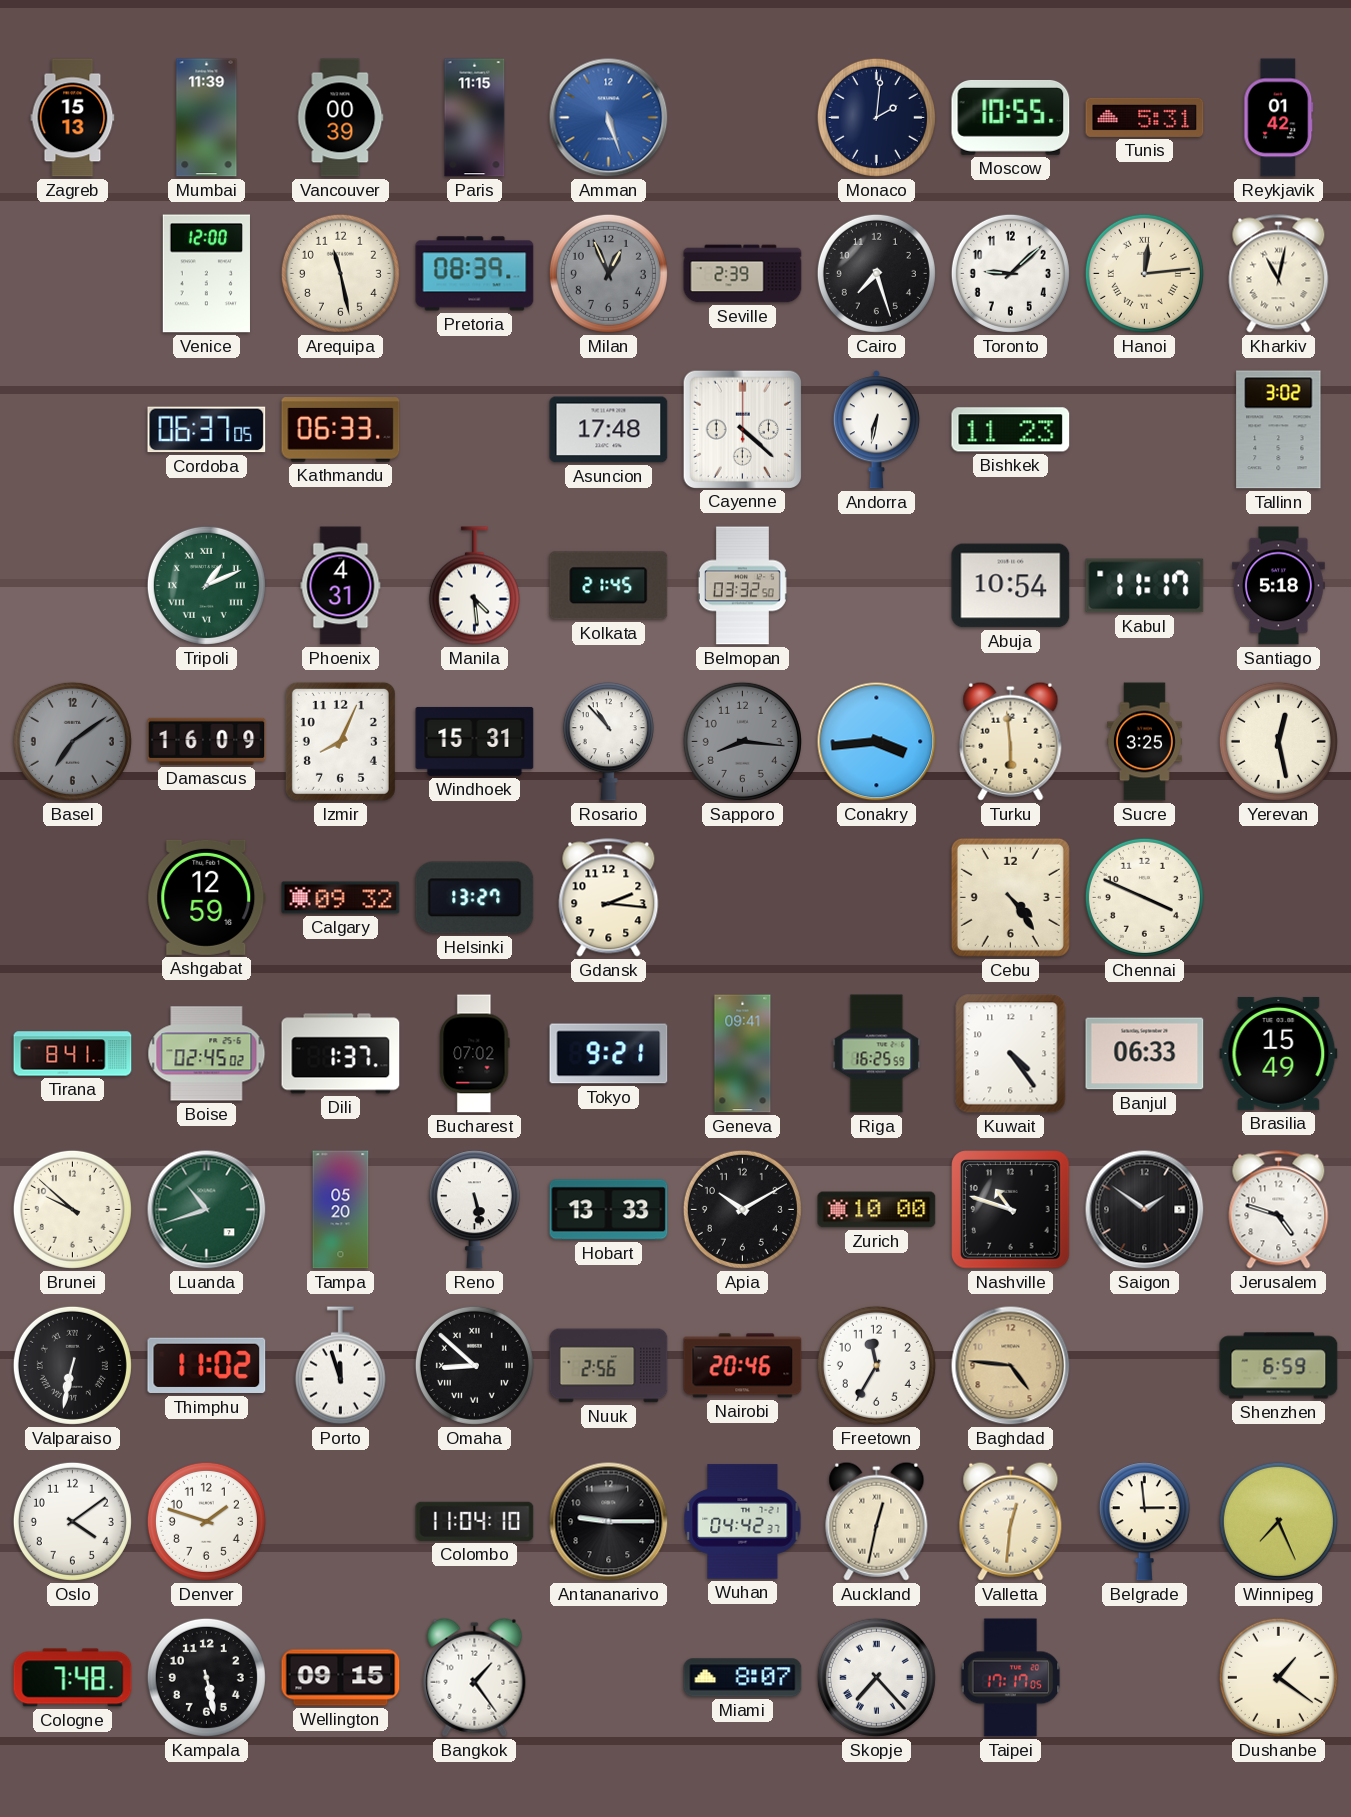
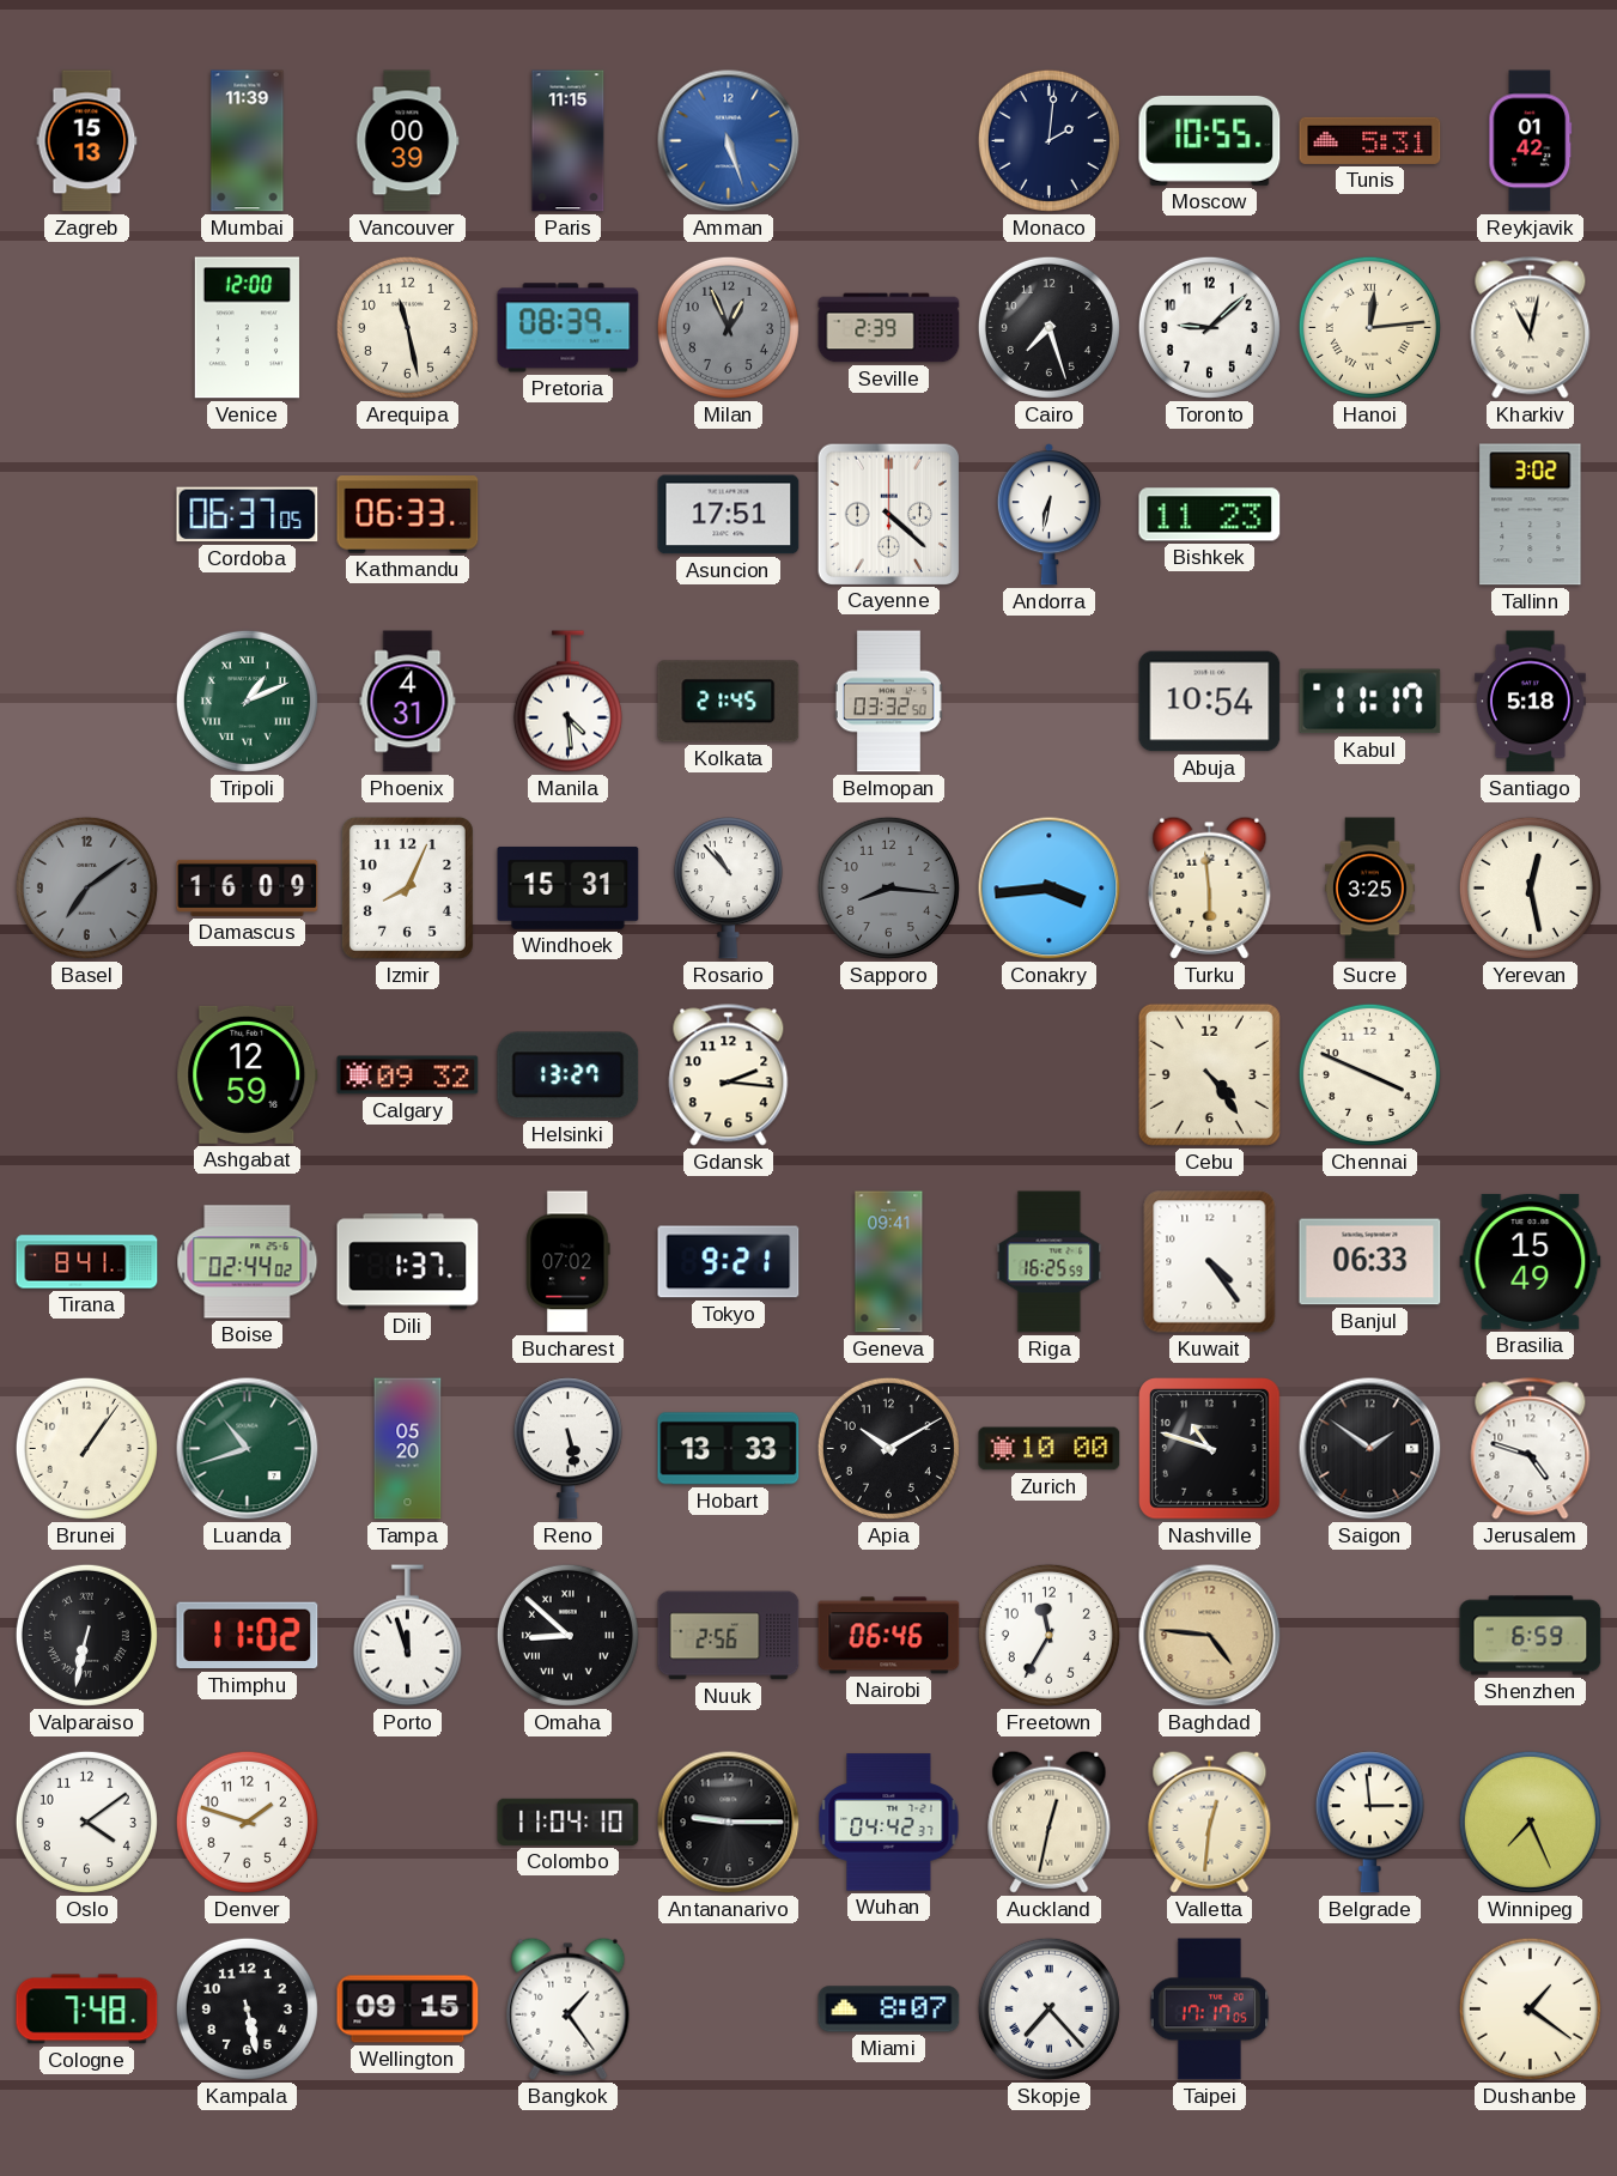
Asuncion: 17:48 -> 17:51 (729, 515)
Boise: 02:45 -> 02:44 (248, 1262)
Brunei: 9:52 -> 1:06 (86, 1448)
Nairobi: 20:46 -> 06:46 (889, 1636)
